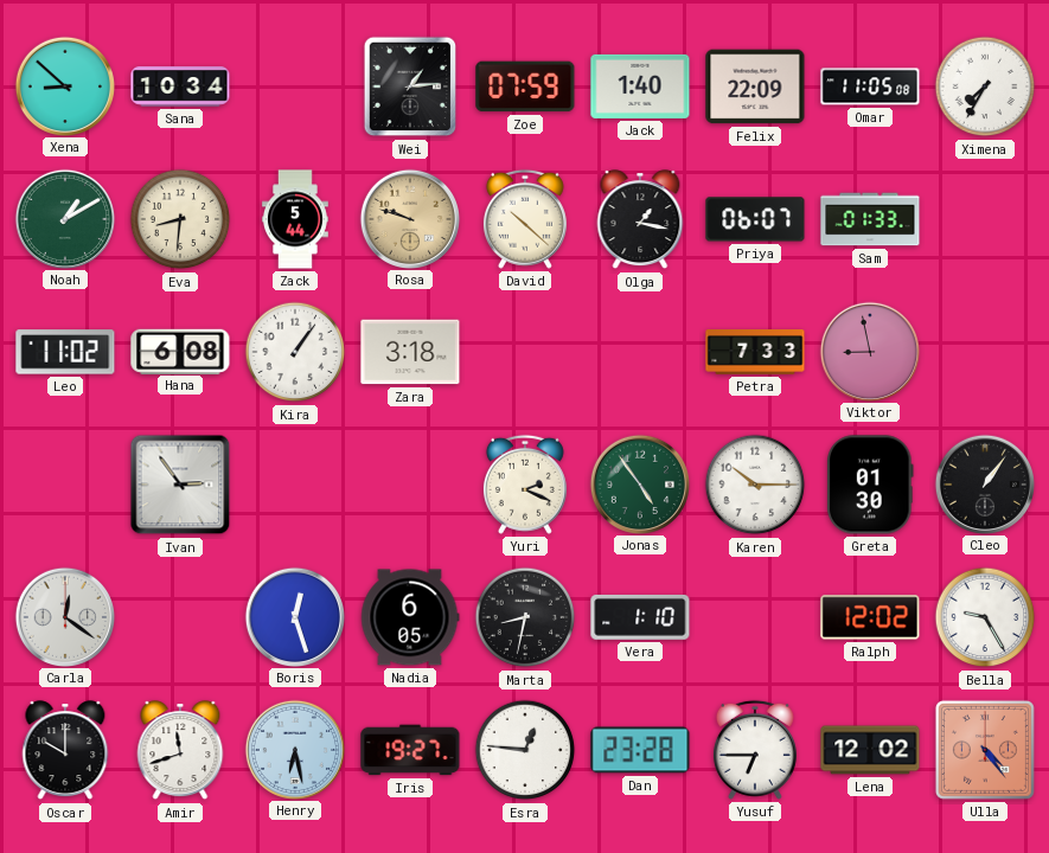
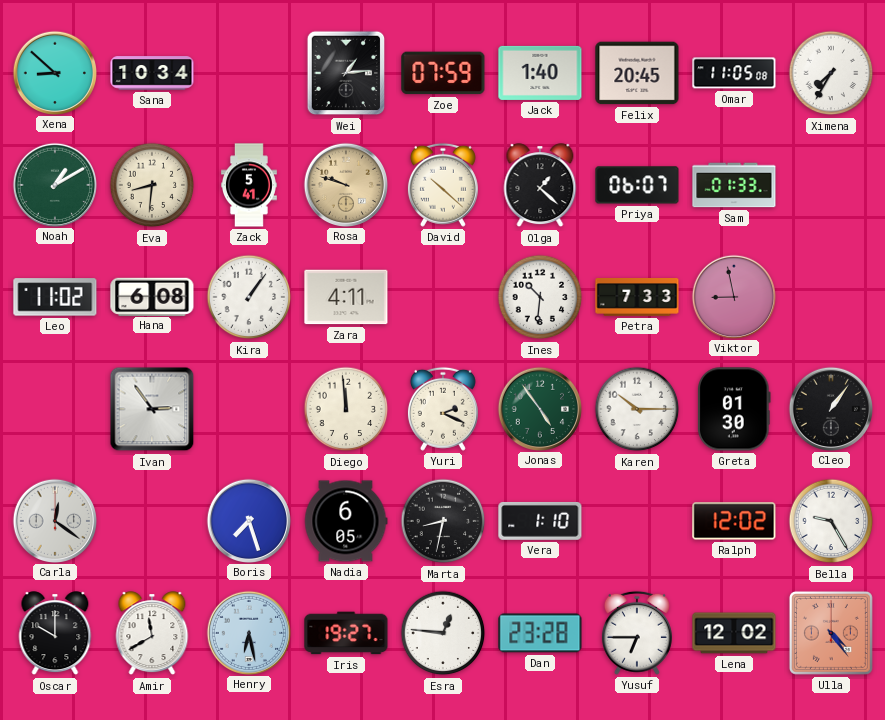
Felix: 22:09 -> 20:45 (637, 73)
Zack: 5:44 -> 5:41 (249, 185)
Olga: 1:17 -> 1:22 (540, 186)
Zara: 3:18 -> 4:11 (346, 297)
Ines: none -> 10:31 (540, 297)
Diego: none -> 11:59 (346, 409)
Boris: 12:27 -> 7:27 (248, 520)
Amir: 11:42 -> 11:40 (152, 634)
